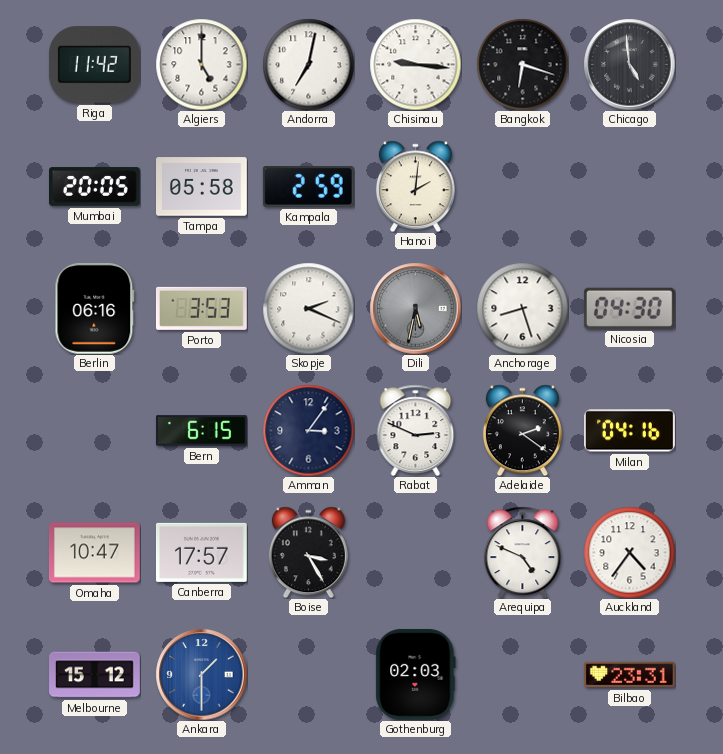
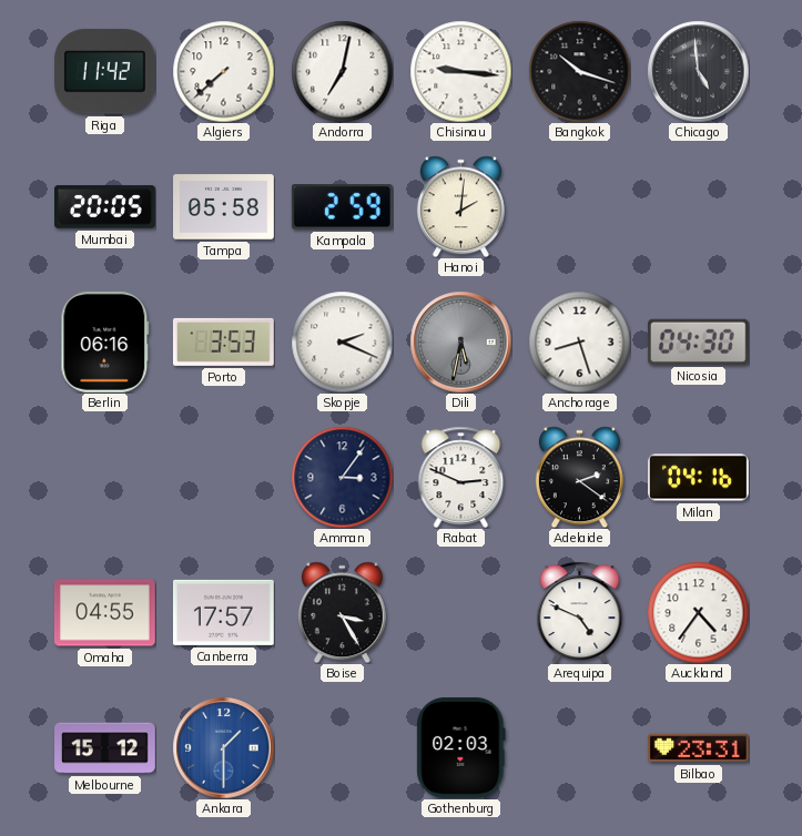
Algiers: 5:00 -> 7:38 (223, 71)
Bangkok: 6:18 -> 10:18 (579, 71)
Bern: 6:15 -> none (202, 431)
Omaha: 10:47 -> 04:55 (104, 613)
